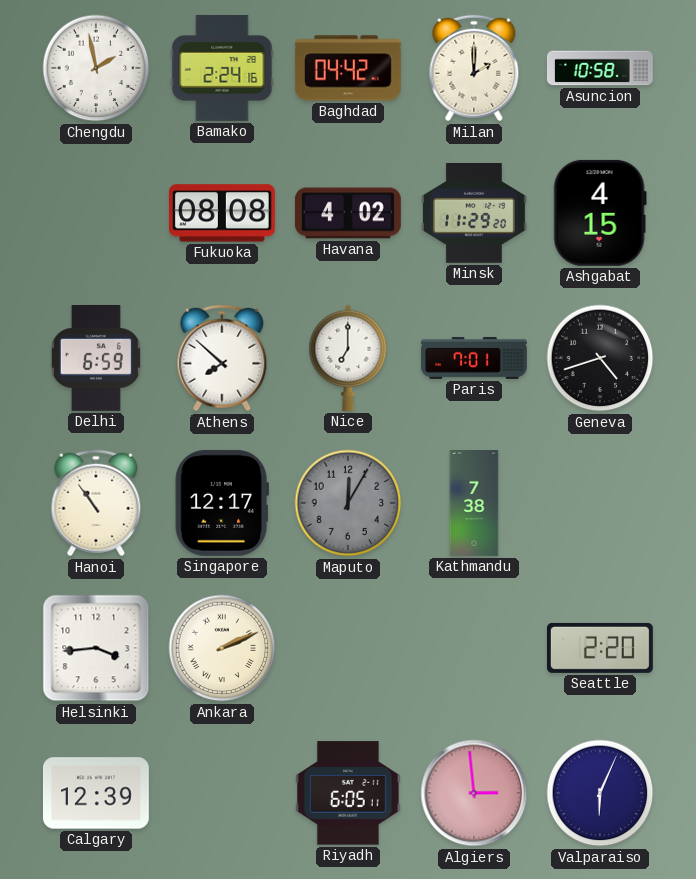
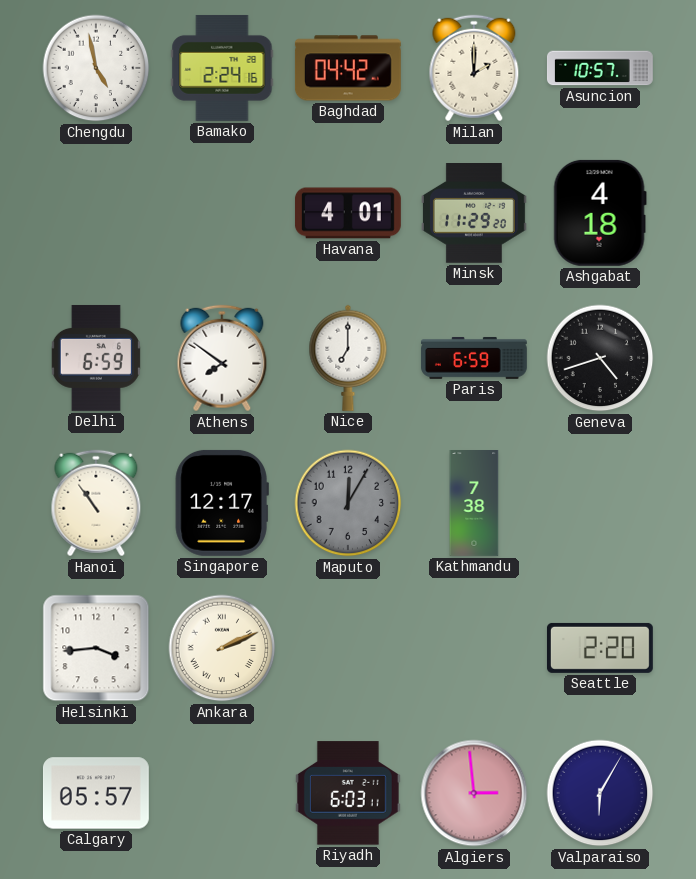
Chengdu: 1:58 -> 4:58 (96, 68)
Asuncion: 10:58 -> 10:57 (600, 68)
Fukuoka: 08:08 -> none (222, 213)
Havana: 4:02 -> 4:01 (348, 213)
Ashgabat: 4:15 -> 4:18 (600, 213)
Athens: 7:52 -> 7:51 (222, 358)
Paris: 7:01 -> 6:59 (474, 358)
Calgary: 12:39 -> 05:57 (96, 793)
Riyadh: 6:05 -> 6:03 (348, 793)
Valparaiso: 6:04 -> 6:05 (600, 793)
